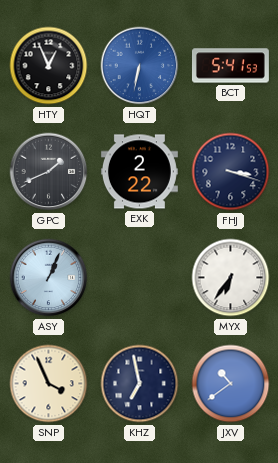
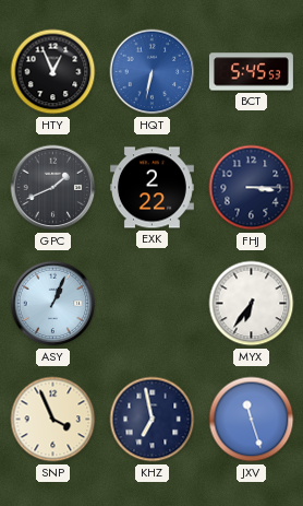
BCT: 5:41 -> 5:45 (251, 72)
FHJ: 3:18 -> 3:15 (252, 188)
JXV: 10:39 -> 11:27 (252, 420)
